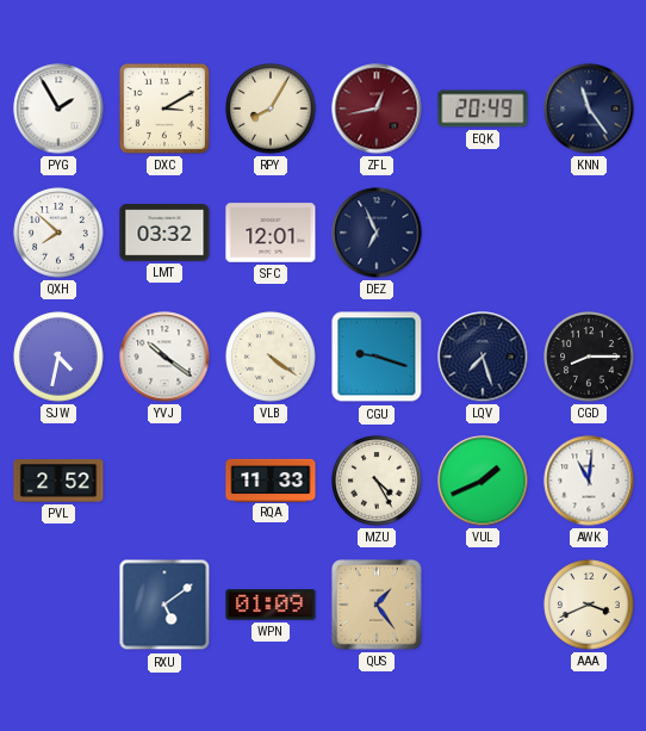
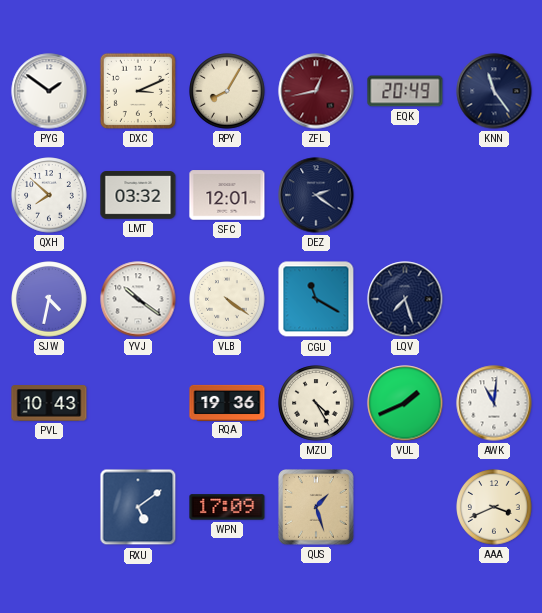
PYG: 1:55 -> 1:51 (49, 91)
DXC: 3:10 -> 3:11 (138, 91)
DEZ: 6:56 -> 2:21 (316, 195)
CGU: 9:18 -> 11:20 (316, 299)
CGD: 8:15 -> none (589, 357)
PVL: 2:52 -> 10:43 (49, 403)
RQA: 11:33 -> 19:36 (227, 402)
WPN: 01:09 -> 17:09 (227, 507)
QUS: 1:24 -> 1:27 (317, 508)
